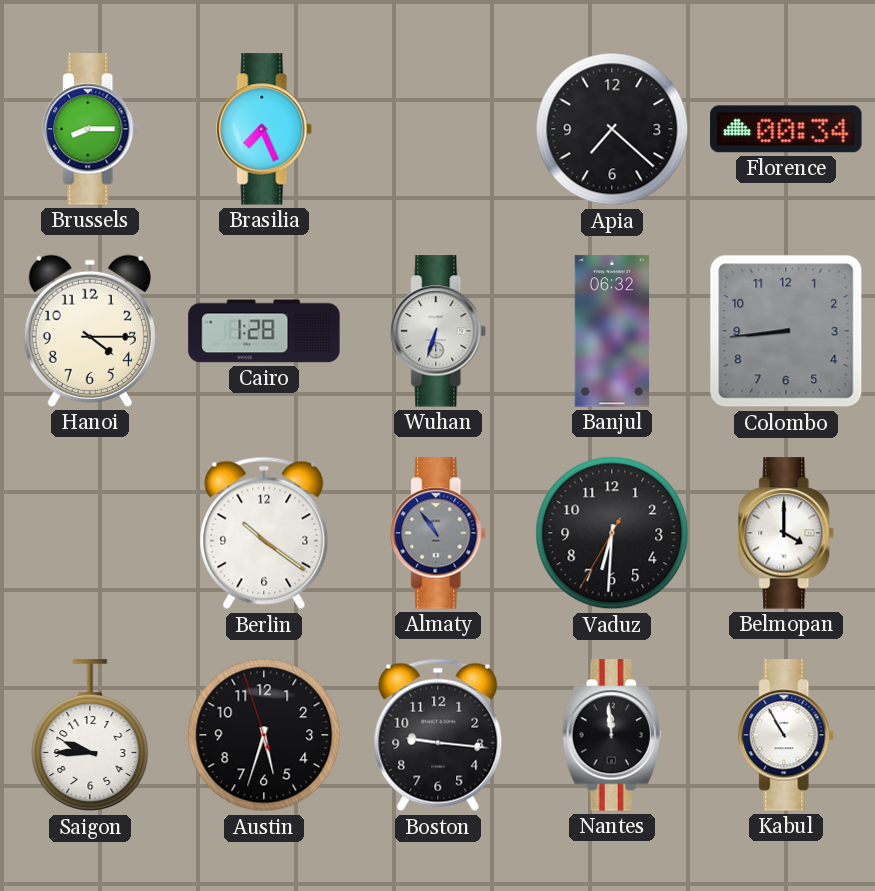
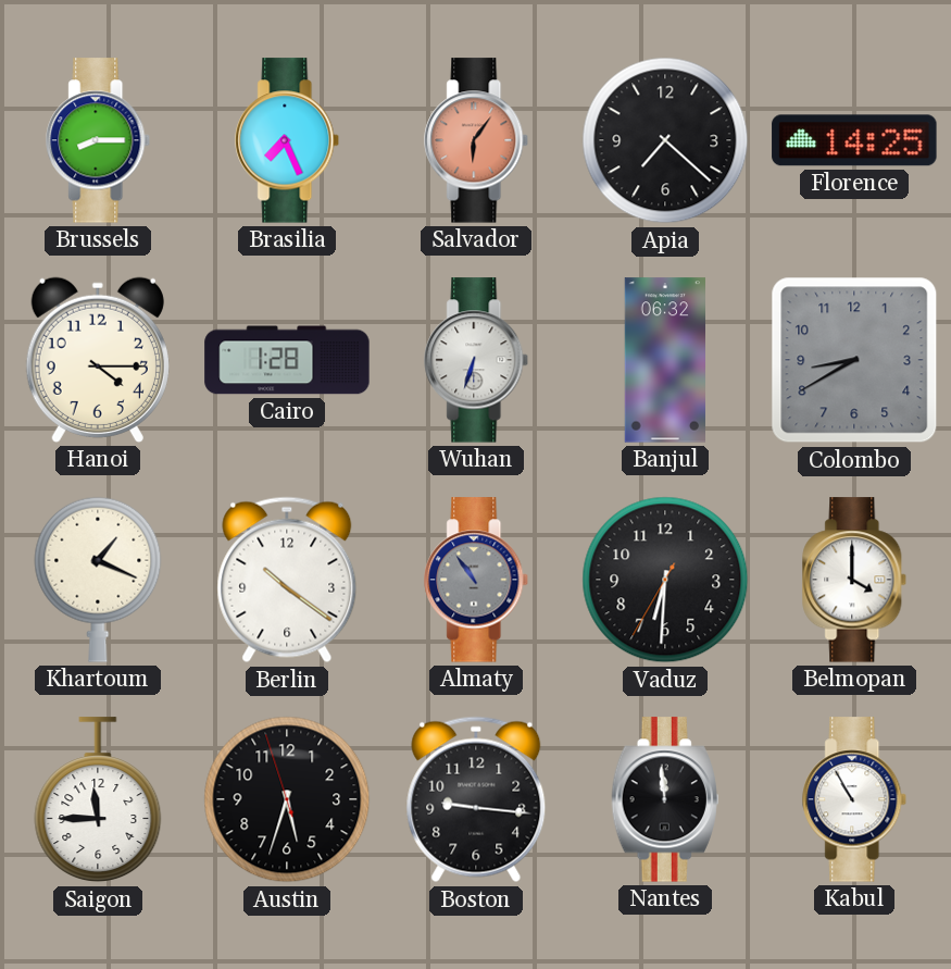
Salvador: none -> 6:06 (477, 140)
Florence: 00:34 -> 14:25 (854, 140)
Colombo: 8:44 -> 8:40 (854, 360)
Khartoum: none -> 1:19 (98, 580)
Saigon: 9:45 -> 11:45 (98, 800)
